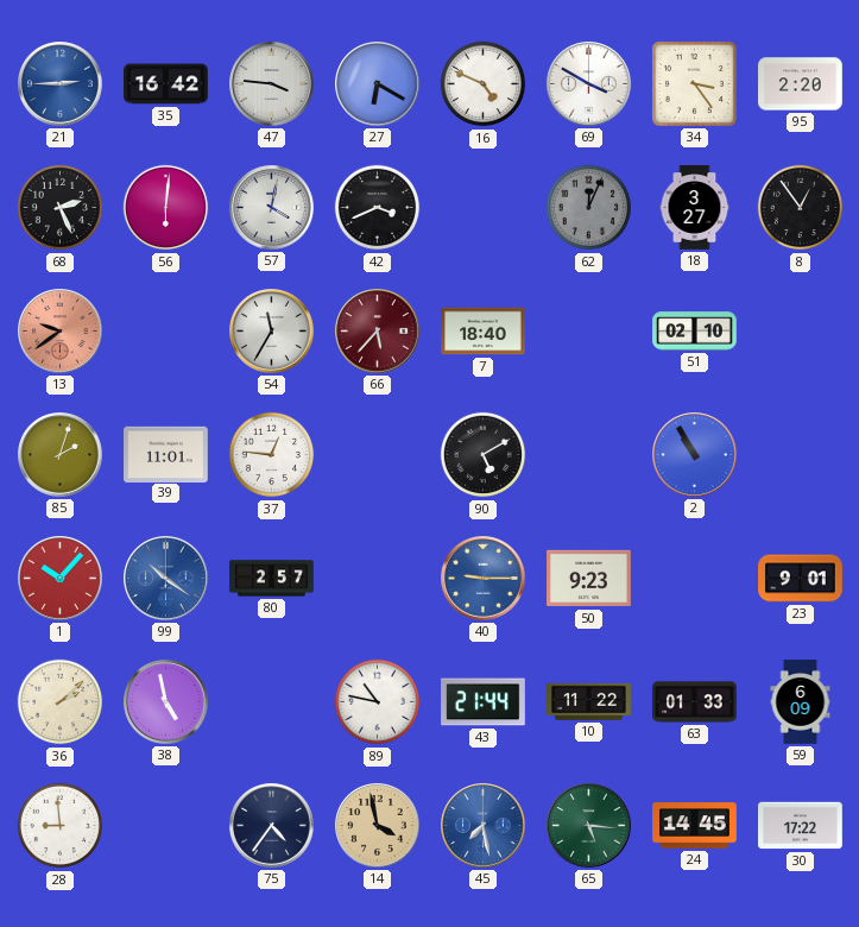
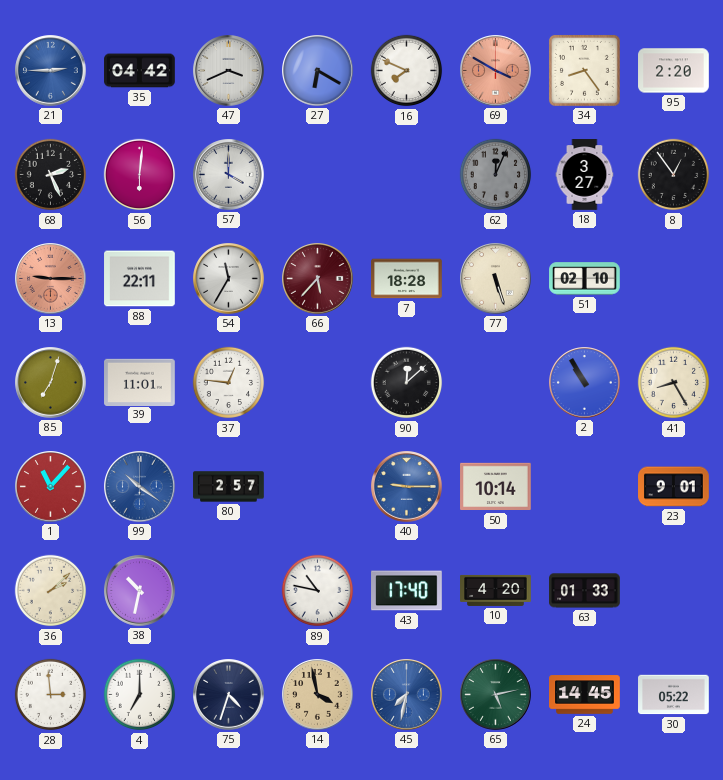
35: 16:42 -> 04:42 (140, 71)
47: 3:46 -> 3:41 (229, 71)
16: 4:49 -> 7:49 (407, 71)
69 dial: white -> salmon (496, 71)
34: 3:24 -> 8:24 (584, 70)
57: 4:02 -> 4:00 (229, 175)
42: 3:41 -> none (378, 208)
13: 9:39 -> 9:15 (51, 279)
88: none -> 22:11 (140, 279)
7: 18:40 -> 18:28 (407, 279)
77: none -> 5:27 (496, 279)
85: 2:03 -> 7:03 (51, 383)
90: 5:10 -> 12:08 (407, 383)
41: none -> 8:25 (674, 383)
1: 10:07 -> 11:07 (51, 487)
50: 9:23 -> 10:14 (496, 487)
38: 4:58 -> 10:32 (140, 591)
43: 21:44 -> 17:40 (407, 591)
10: 11:22 -> 4:20 (496, 590)
59: 6:09 -> none (801, 702)
28: 8:59 -> 2:59 (51, 695)
4: none -> 7:00 (140, 695)
75: 4:36 -> 4:33 (229, 695)
45: 7:28 -> 7:32 (407, 695)
65: 5:16 -> 5:13 (496, 695)
30: 17:22 -> 05:22 (674, 695)
